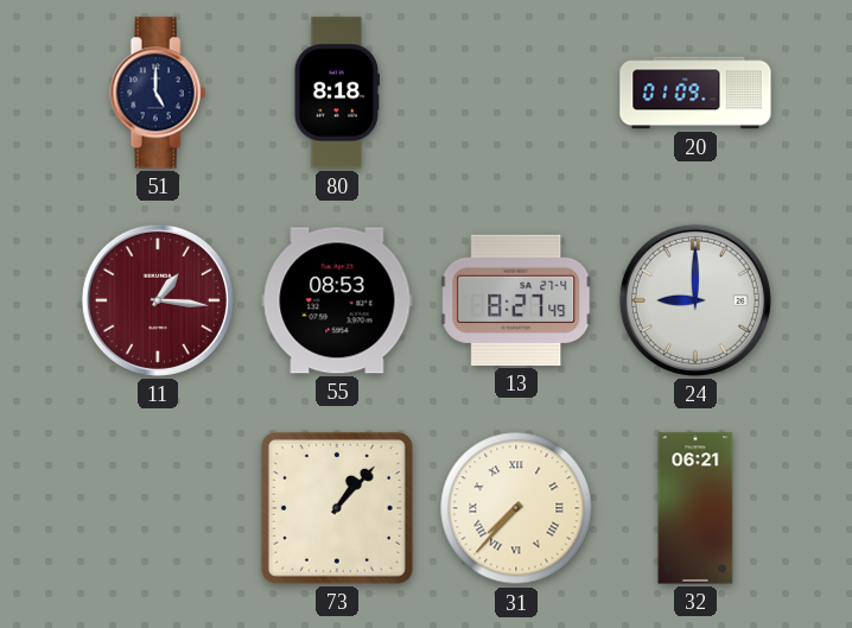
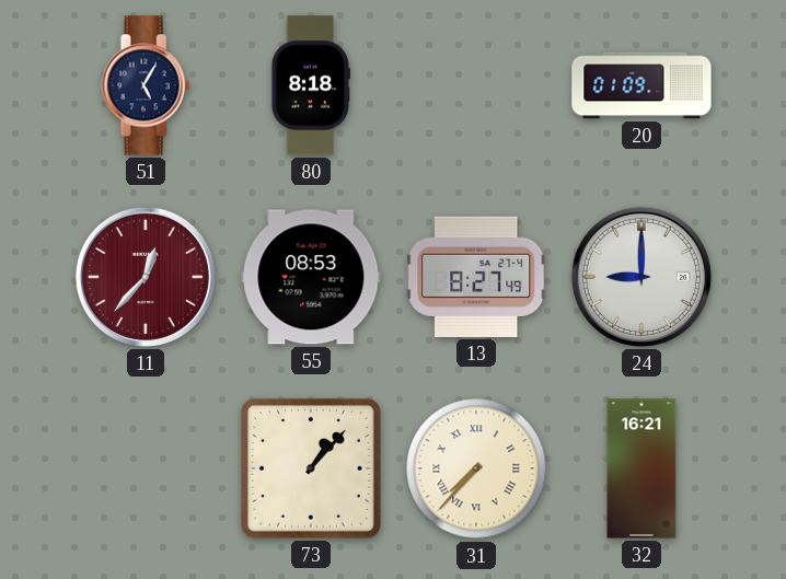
51: 5:00 -> 5:05 (146, 85)
11: 1:16 -> 12:37 (146, 277)
32: 06:21 -> 16:21 (641, 468)
